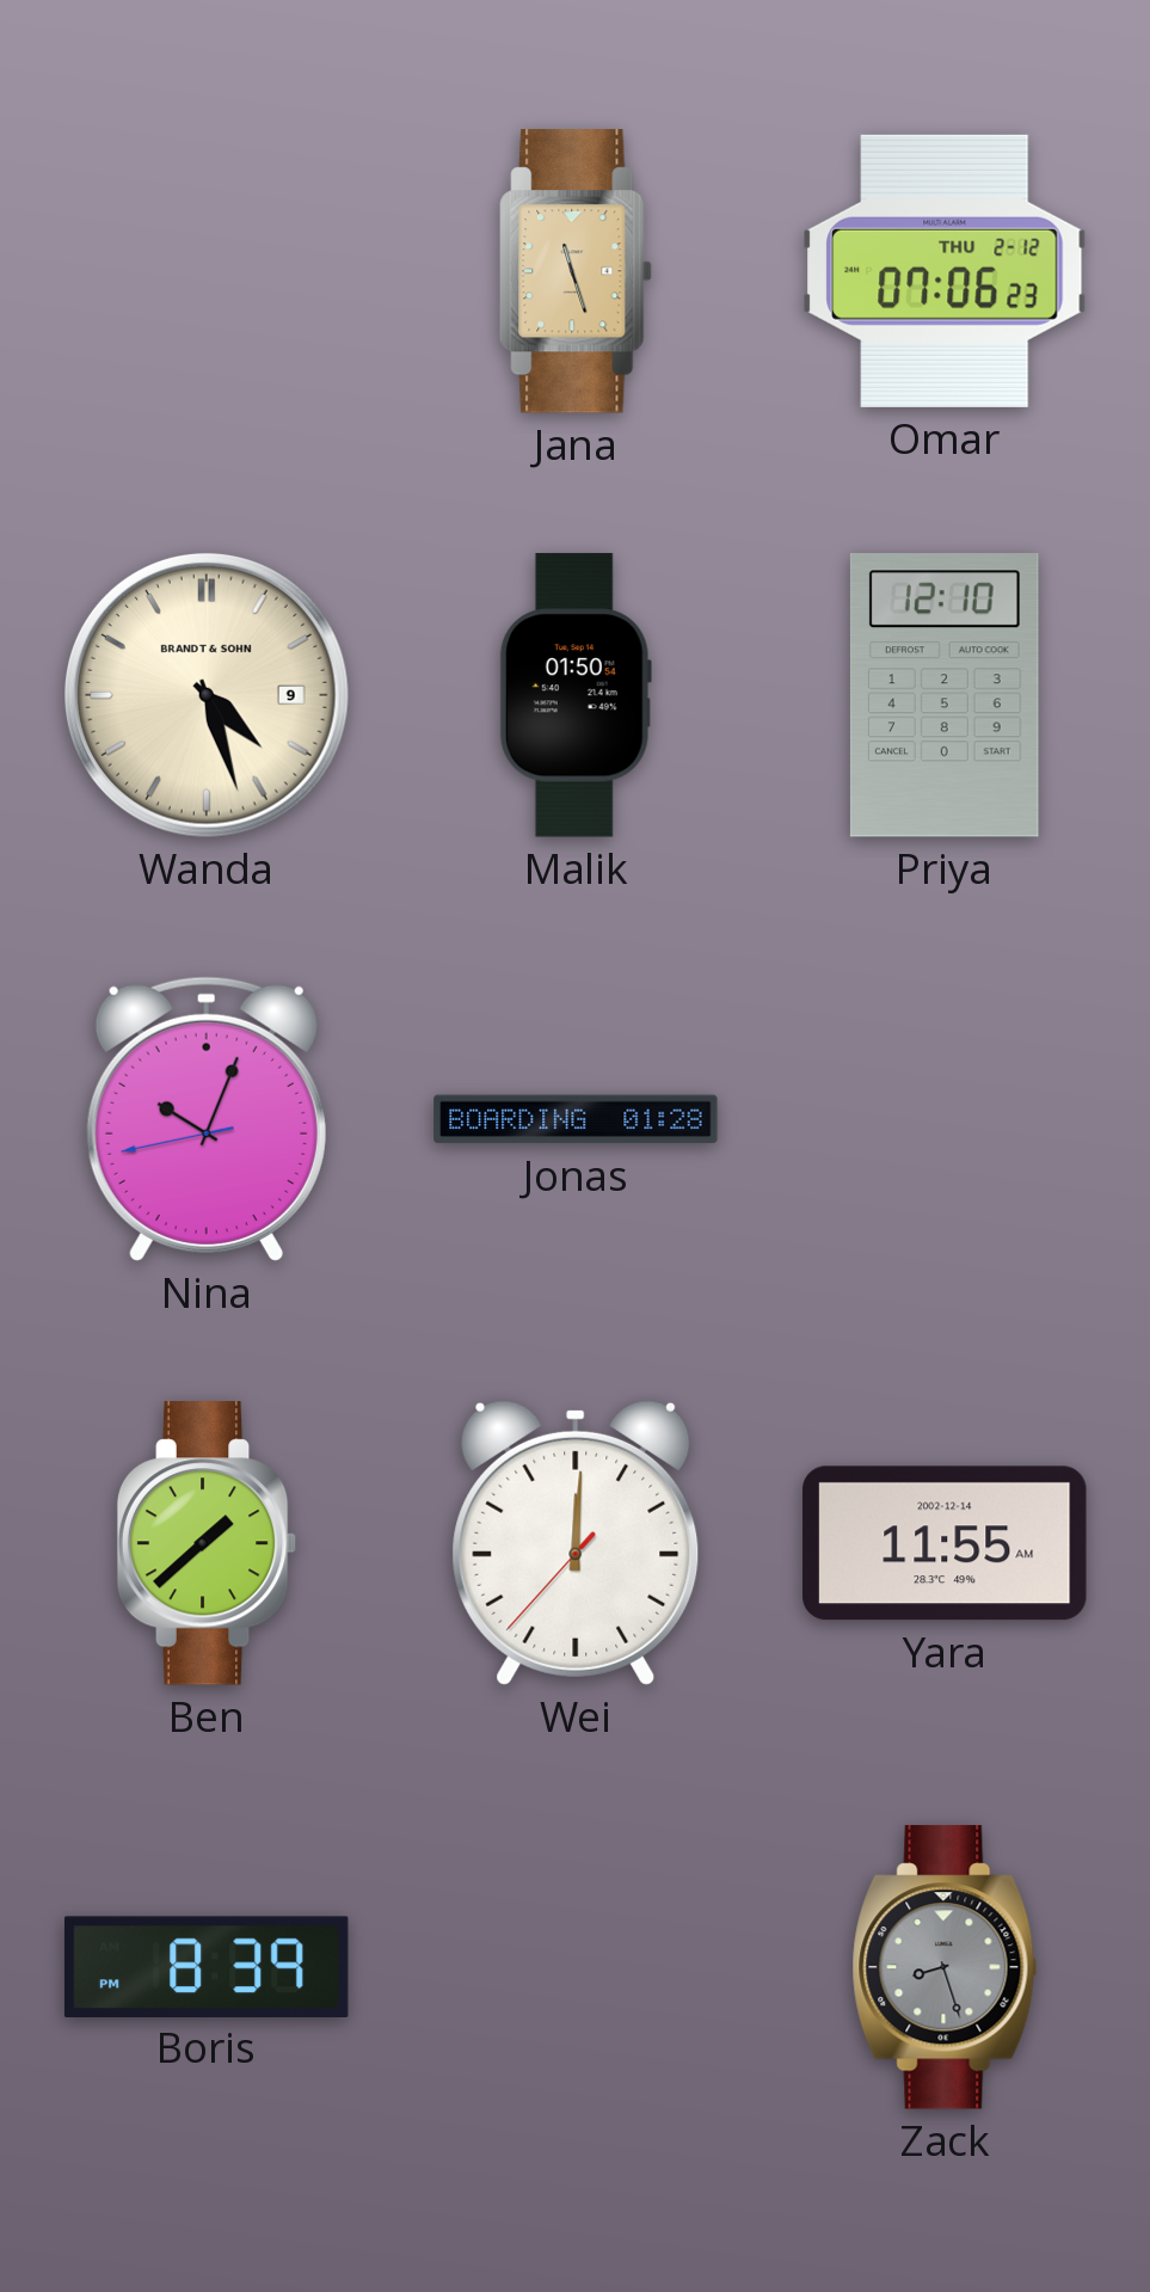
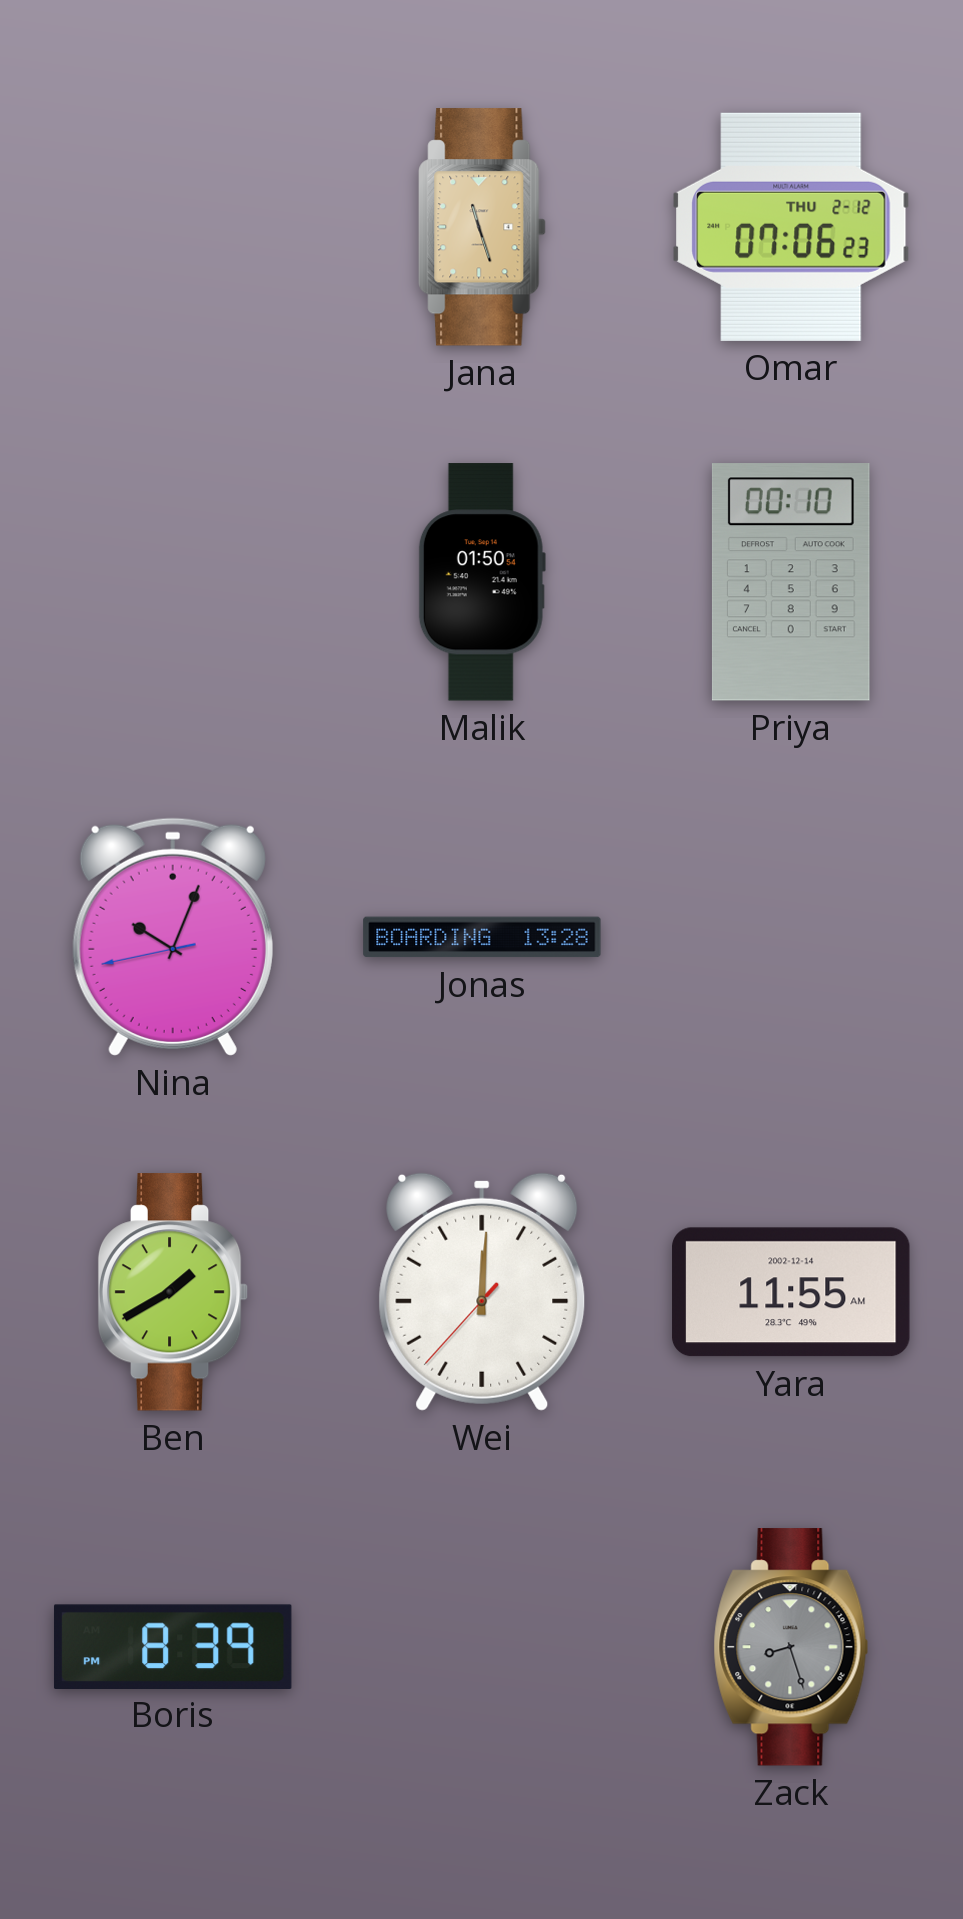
Wanda: 4:27 -> none (207, 695)
Priya: 12:10 -> 00:10 (791, 582)
Jonas: 01:28 -> 13:28 (482, 937)
Ben: 1:38 -> 1:40 (173, 1292)
